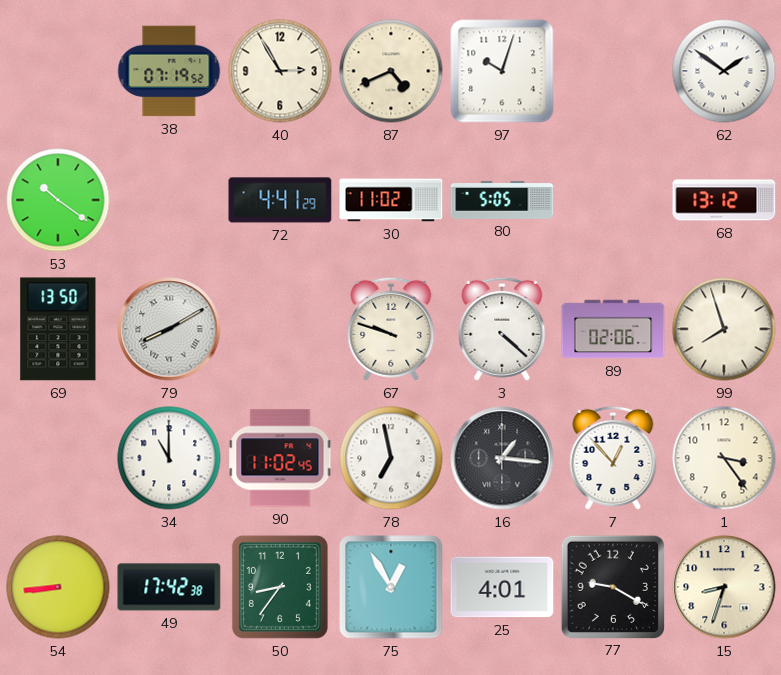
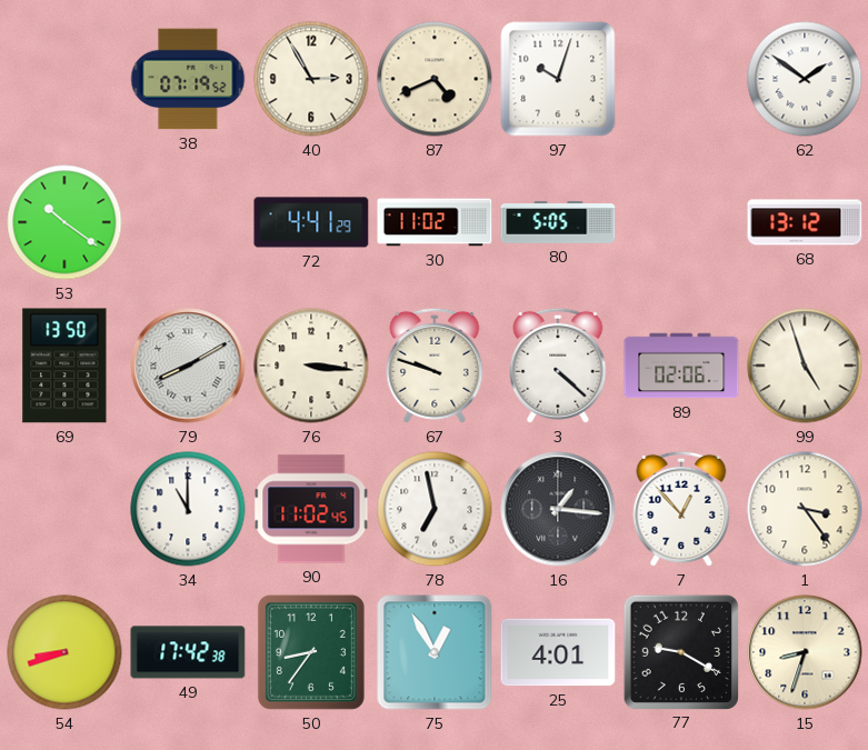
76: none -> 3:16 (311, 366)
99: 7:57 -> 4:57 (805, 366)
54: 8:44 -> 8:42 (64, 652)
